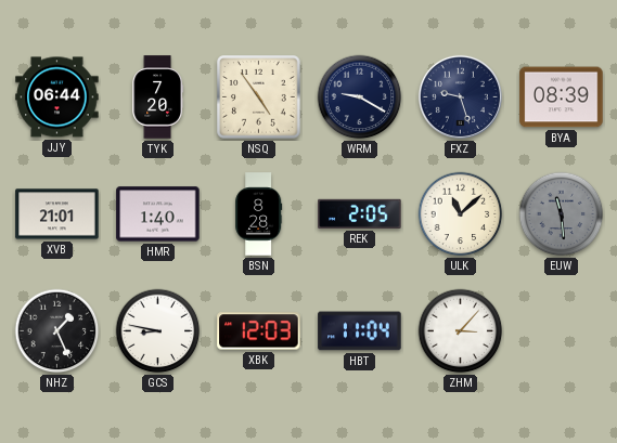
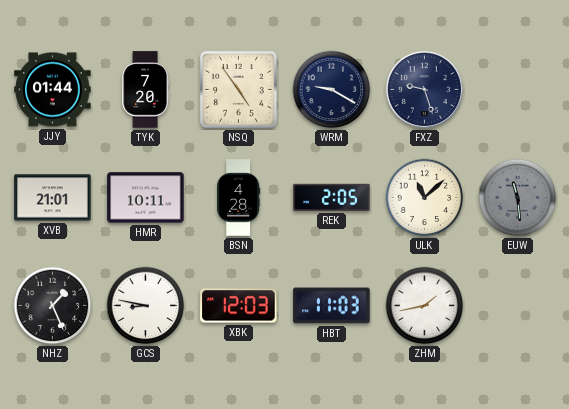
JJY: 06:44 -> 01:44 (53, 90)
BYA: 08:39 -> none (562, 97)
HMR: 1:40 -> 10:11 (146, 198)
BSN: 8:28 -> 4:28 (239, 198)
HBT: 11:04 -> 11:03 (332, 306)
ZHM: 3:07 -> 1:43 (425, 306)
